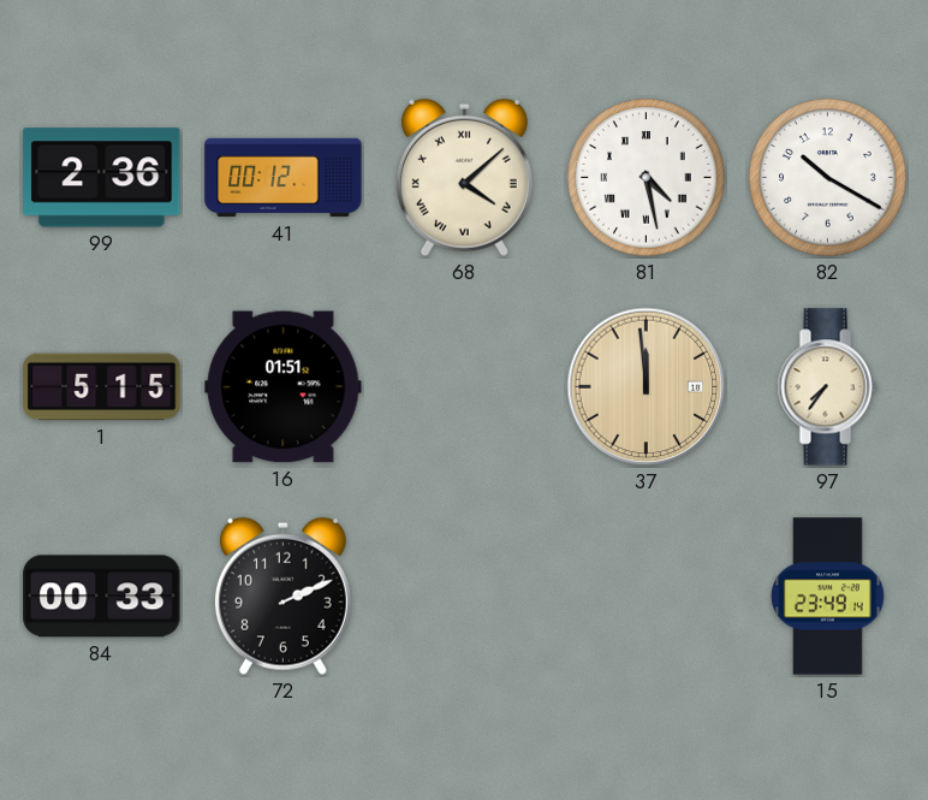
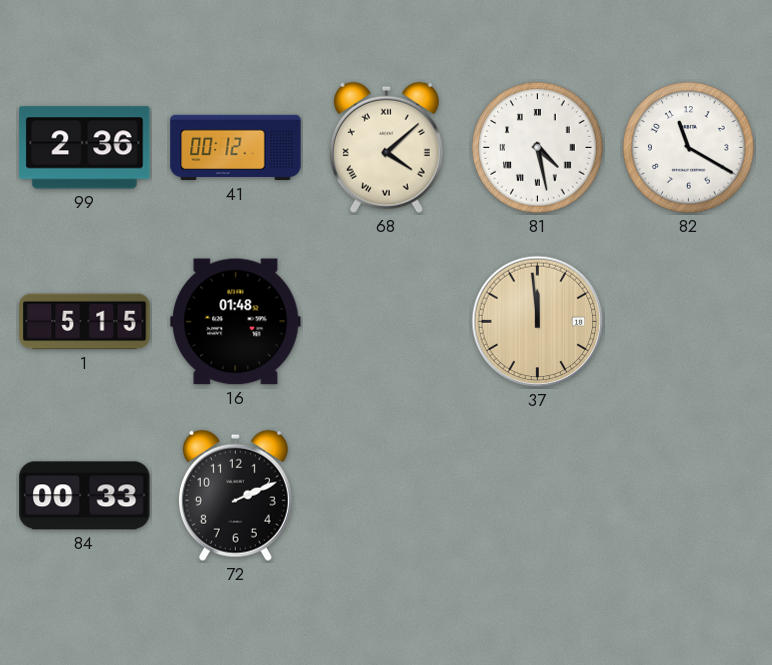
82: 10:20 -> 11:20 (689, 148)
16: 01:51 -> 01:48 (236, 322)
97: 7:36 -> none (827, 387)
15: 23:49 -> none (827, 597)
